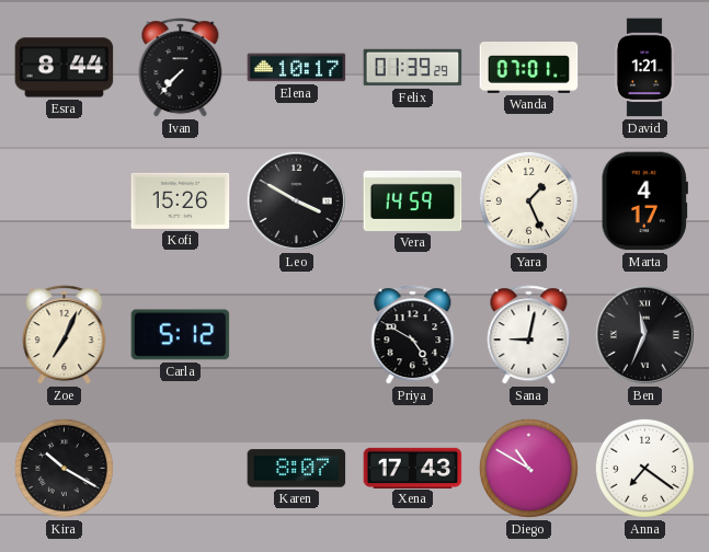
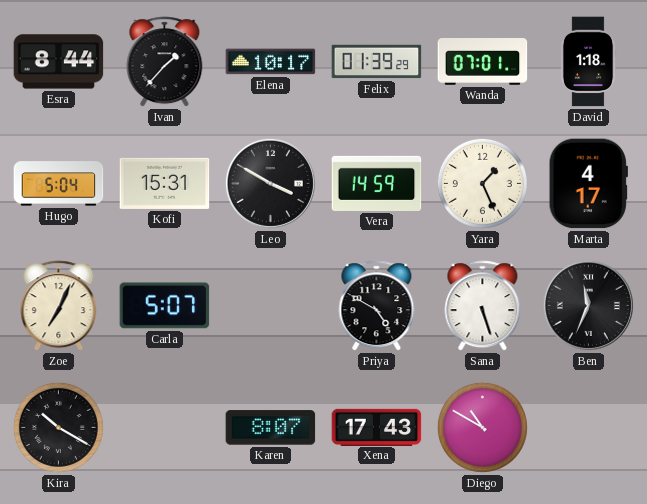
Ivan: 7:37 -> 1:37 (165, 62)
David: 1:21 -> 1:18 (588, 62)
Hugo: none -> 5:04 (59, 184)
Kofi: 15:26 -> 15:31 (165, 183)
Carla: 5:12 -> 5:07 (165, 306)
Sana: 9:02 -> 5:27 (483, 306)
Anna: 7:21 -> none (644, 468)
